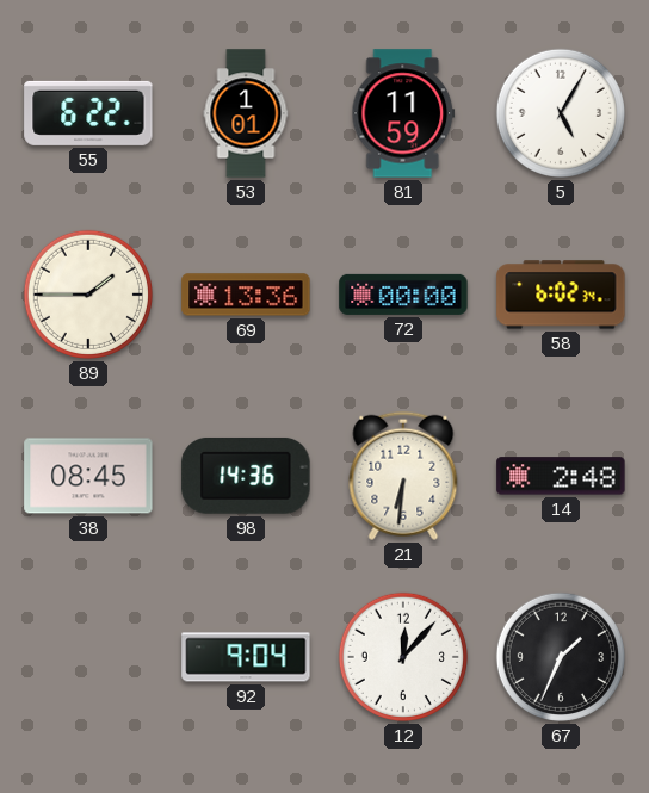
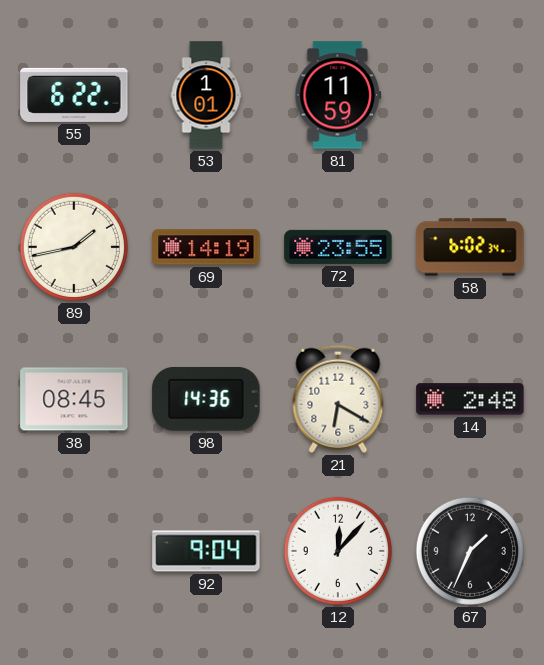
5: 5:05 -> none (561, 113)
89: 1:45 -> 1:43 (74, 247)
69: 13:36 -> 14:19 (206, 247)
72: 00:00 -> 23:55 (338, 247)
21: 6:31 -> 6:20 (338, 399)
